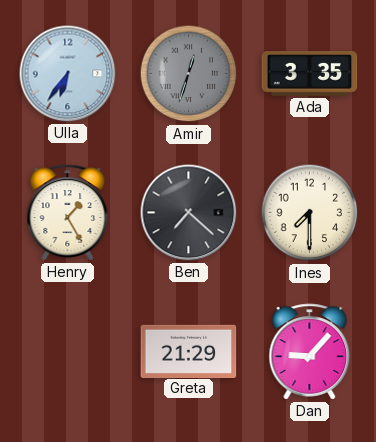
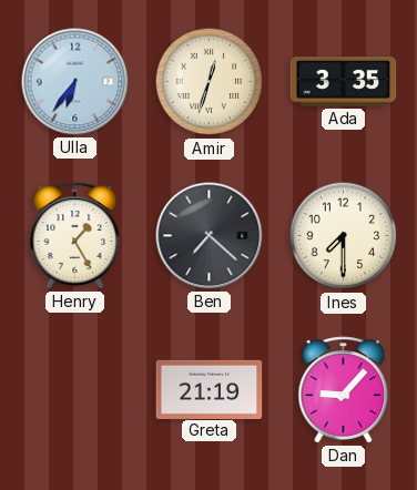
Amir dial: grey -> cream (210, 82)
Greta: 21:29 -> 21:19 (210, 389)
